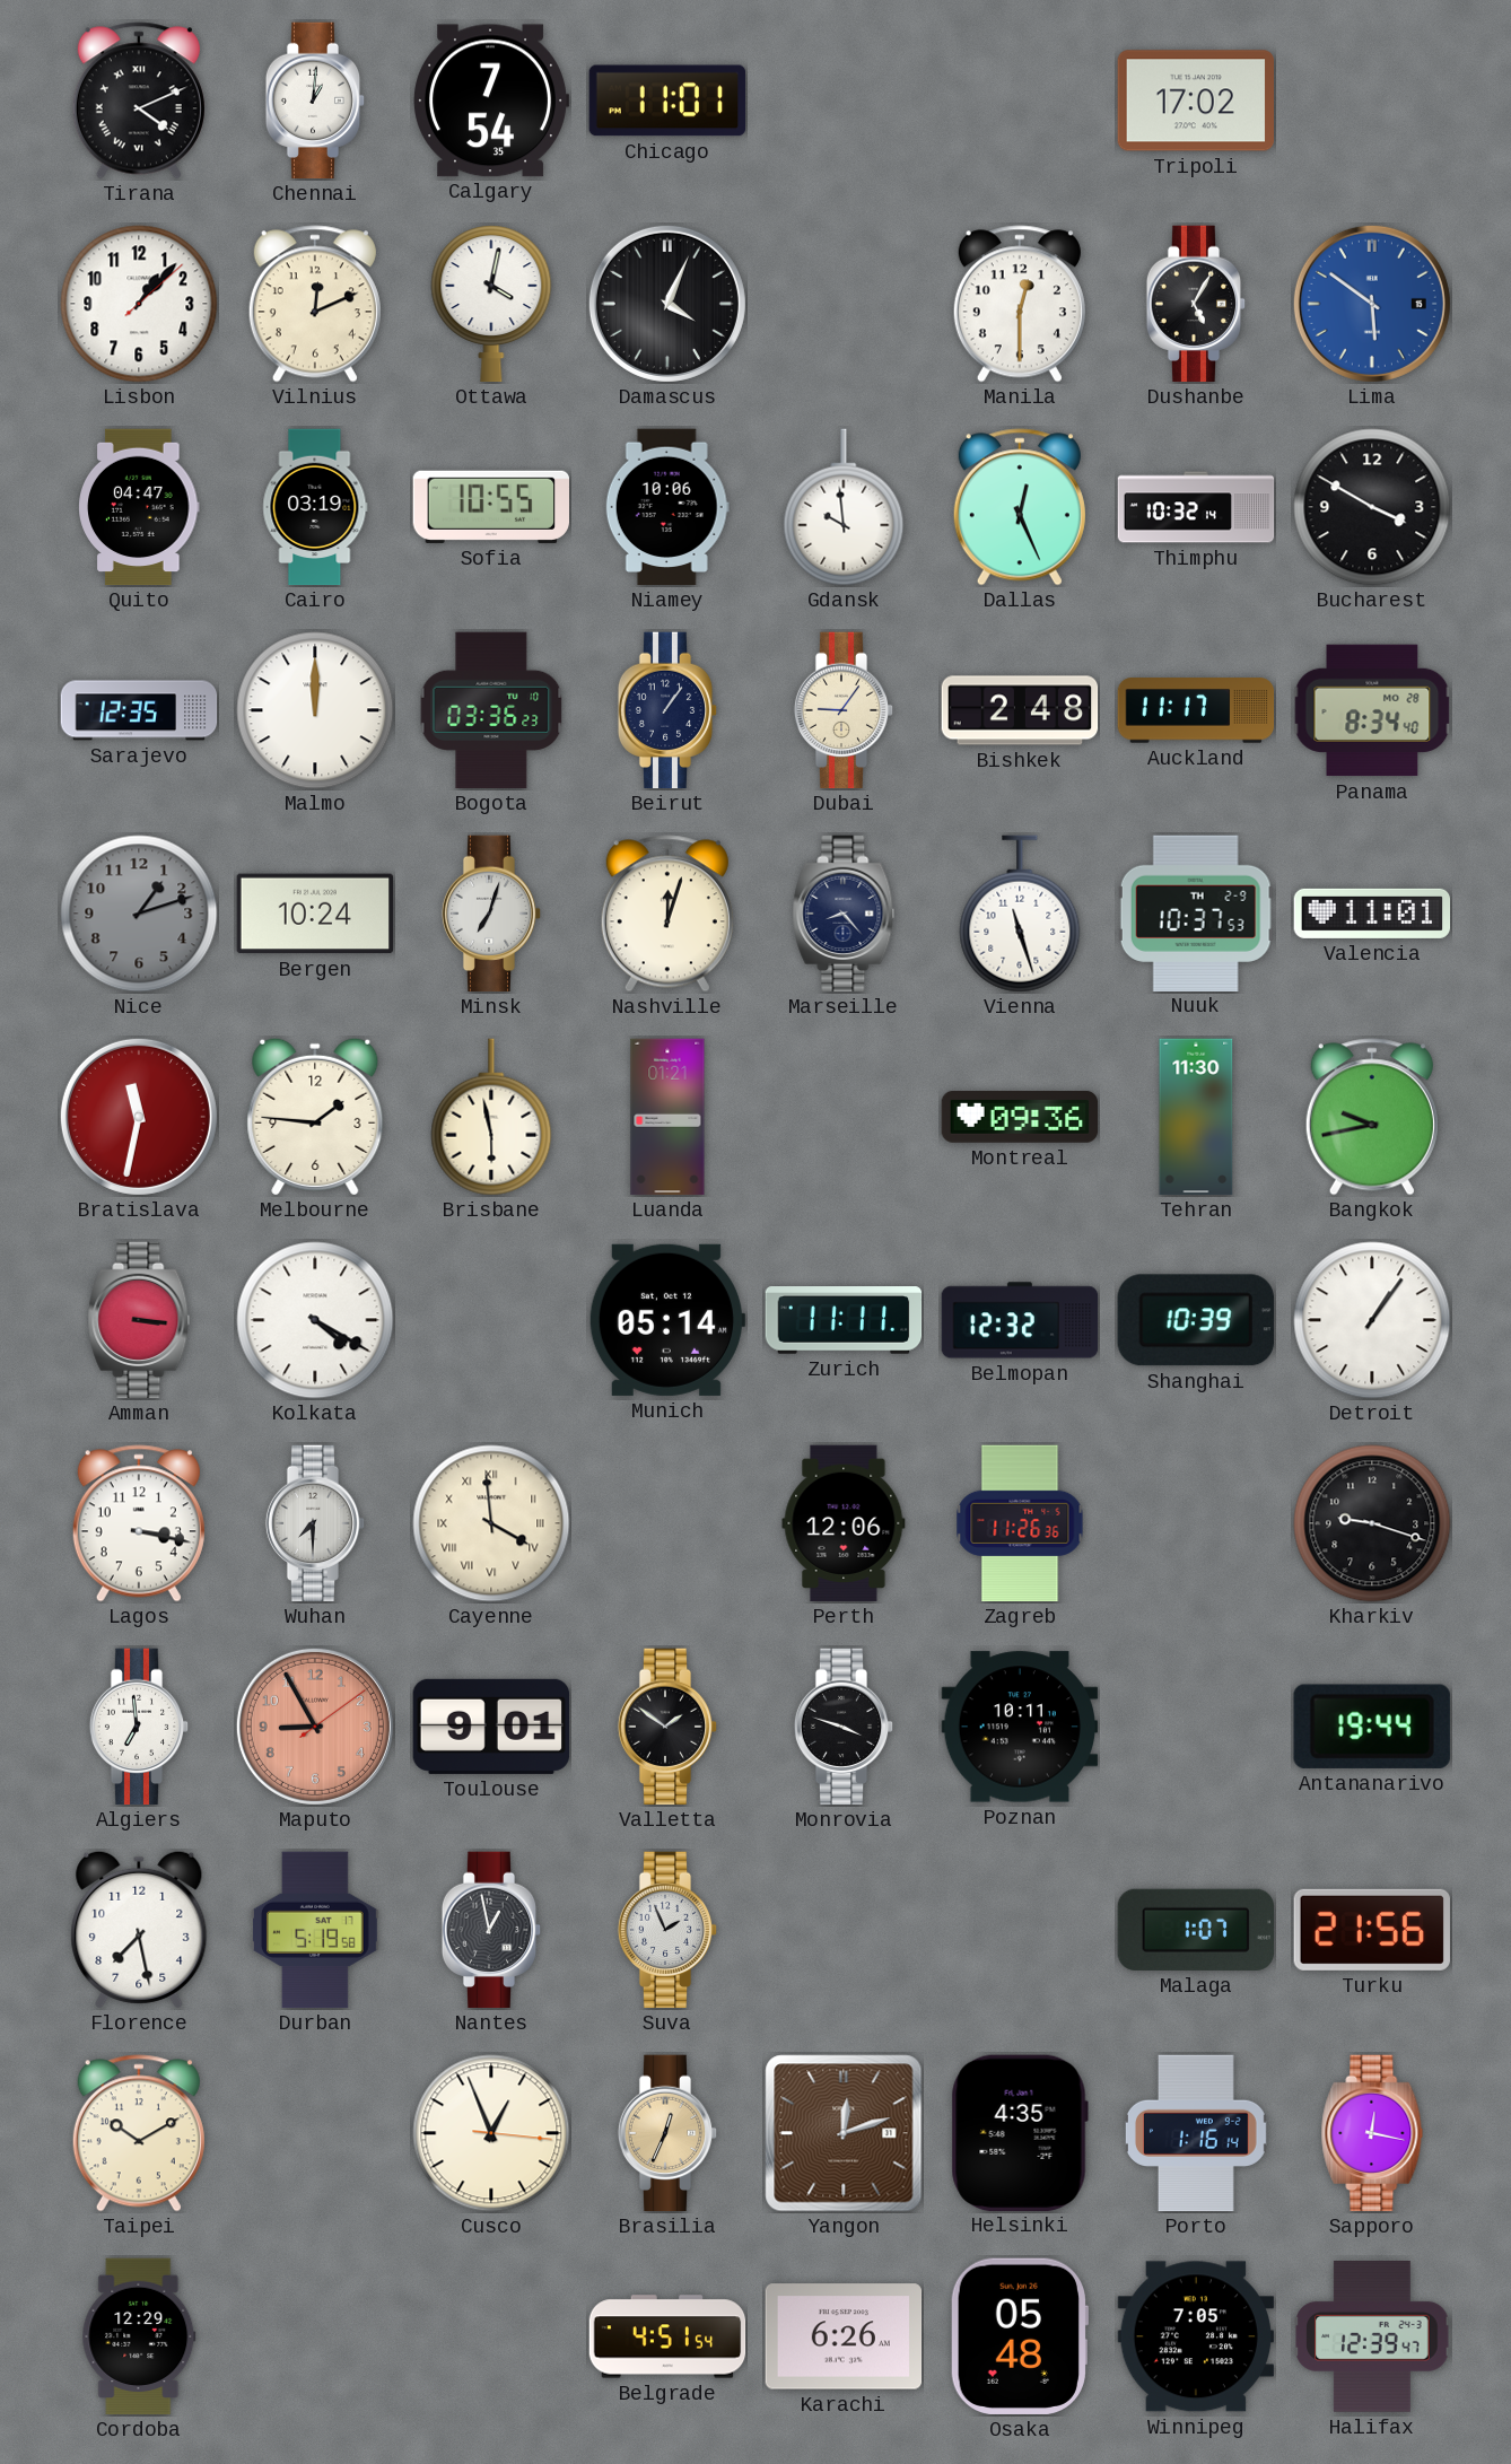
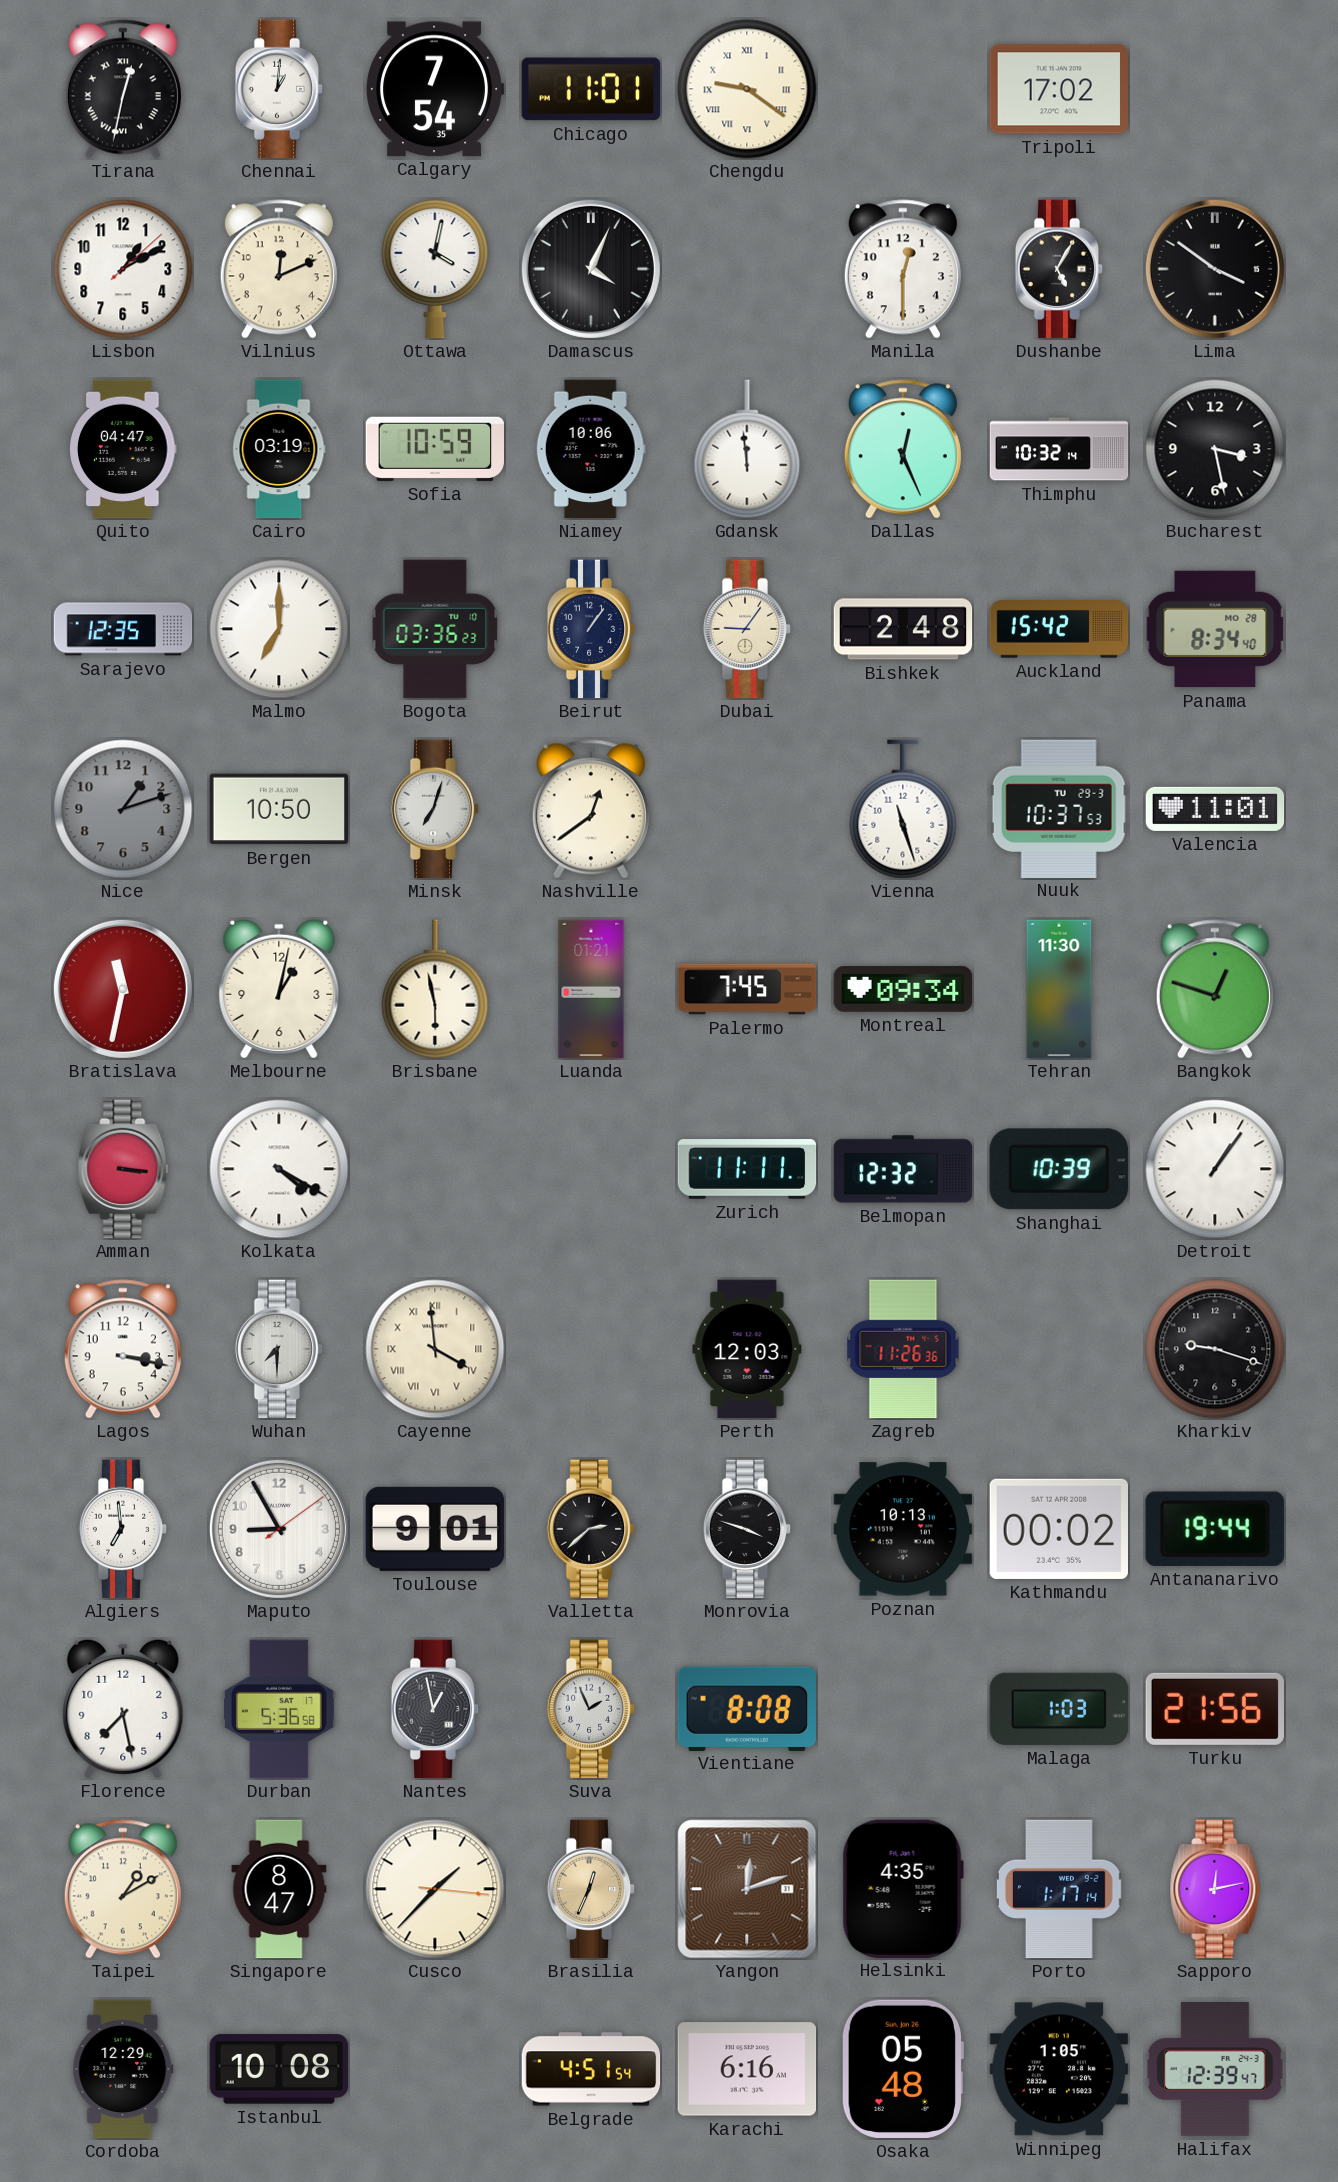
Tirana: 4:11 -> 12:32 (123, 89)
Chengdu: none -> 9:21 (747, 89)
Lisbon: 1:07 -> 1:10 (123, 269)
Lima: 5:51 -> 3:51 (1215, 269)
Lima dial: blue -> black (1215, 269)
Sofia: 10:55 -> 10:59 (434, 449)
Gdansk: 9:59 -> 11:59 (747, 449)
Bucharest: 3:50 -> 3:28 (1215, 449)
Malmo: 12:00 -> 7:00 (279, 629)
Auckland: 11:17 -> 15:42 (1059, 629)
Bergen: 10:24 -> 10:50 (279, 809)
Nashville: 12:03 -> 12:39 (591, 809)
Marseille: 8:23 -> none (844, 914)
Nuuk date: TH 2-9 -> TU 29-3 (1059, 808)
Melbourne: 1:46 -> 1:02 (279, 989)
Palermo: none -> 7:45 (747, 989)
Montreal: 09:36 -> 09:34 (903, 990)
Bangkok: 9:43 -> 12:48 (1215, 989)
Munich: 05:14 -> none (666, 1320)
Perth: 12:06 -> 12:03 (747, 1349)
Maputo dial: salmon -> white (279, 1529)
Valletta: 1:51 -> 2:38 (591, 1529)
Poznan: 10:11 -> 10:13 (903, 1529)
Kathmandu: none -> 00:02 (1058, 1529)
Durban: 5:19 -> 5:36 (280, 1709)
Vientiane: none -> 8:08 (747, 1708)
Malaga: 1:07 -> 1:03 (1058, 1709)
Taipei: 10:10 -> 1:10 (123, 1889)
Singapore: none -> 8:47 (279, 1889)
Cusco: 12:56 -> 1:37 (435, 1889)
Porto: 1:16 -> 1:17 (1059, 1889)
Sapporo: 12:17 -> 12:13 (1215, 1889)
Istanbul: none -> 10:08 (279, 2069)
Karachi: 6:26 -> 6:16 (747, 2069)
Winnipeg: 7:05 -> 1:05 (1058, 2069)
